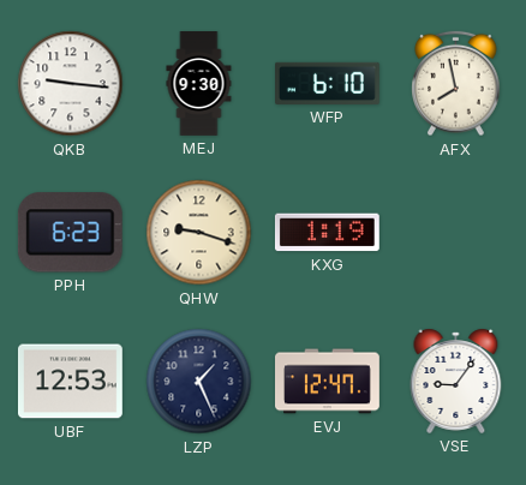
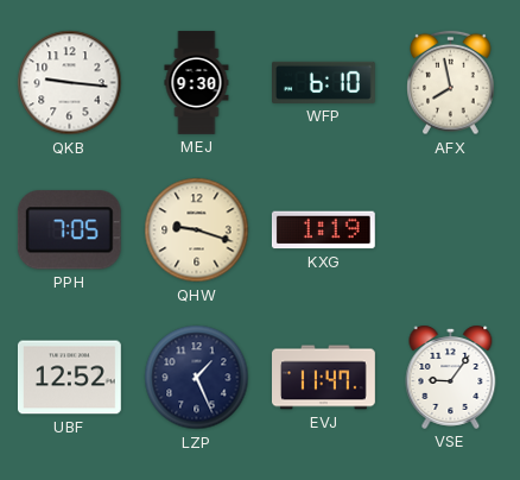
PPH: 6:23 -> 7:05 (69, 230)
UBF: 12:53 -> 12:52 (69, 378)
EVJ: 12:47 -> 11:47 (324, 378)
